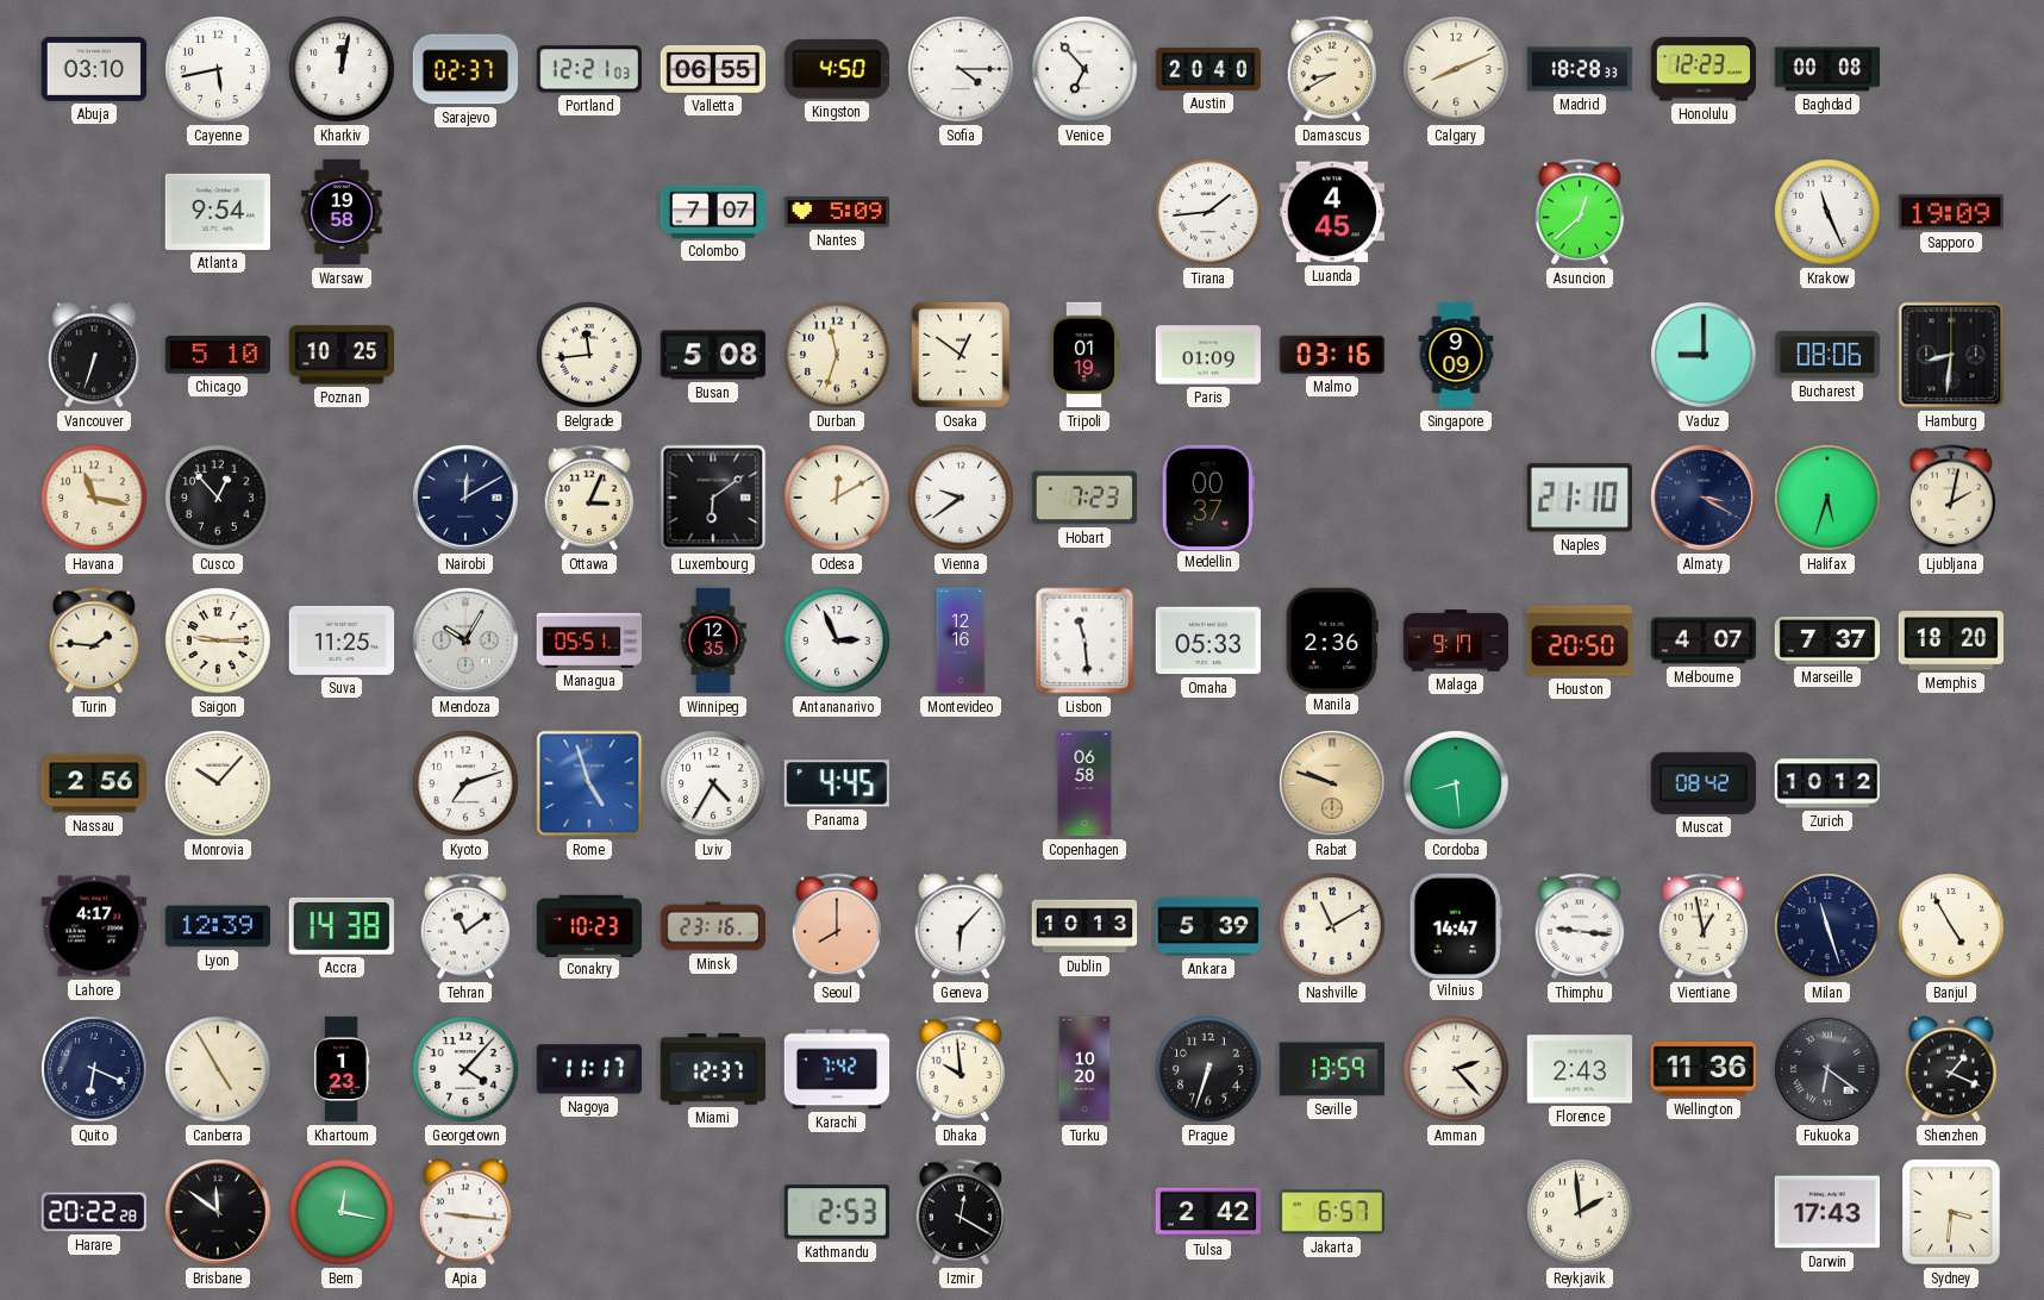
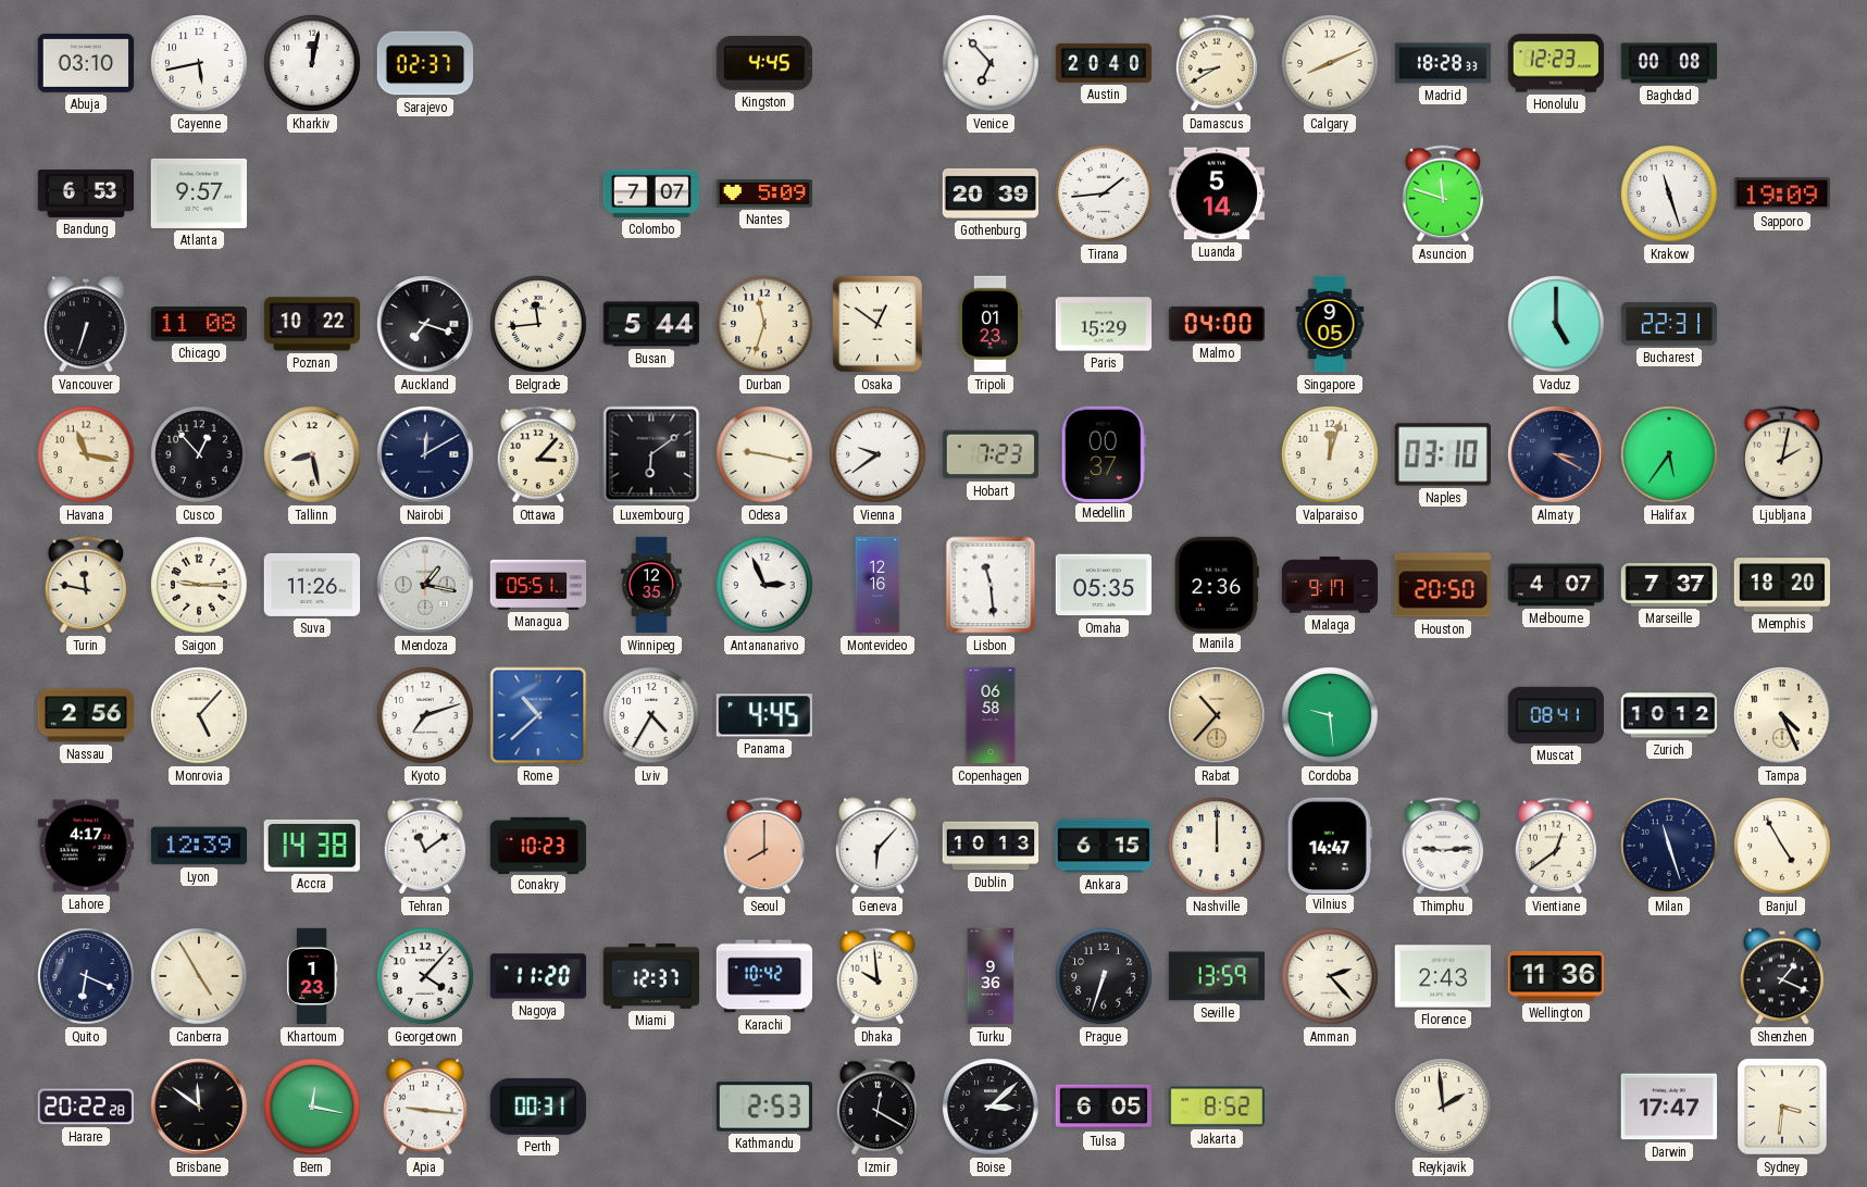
Portland: 12:21 -> none (588, 69)
Valletta: 06:55 -> none (713, 69)
Kingston: 4:50 -> 4:45 (764, 63)
Sofia: 4:15 -> none (961, 69)
Bandung: none -> 6:53 (86, 193)
Atlanta: 9:54 -> 9:57 (199, 193)
Warsaw: 19:58 -> none (342, 212)
Gothenburg: none -> 20:39 (989, 193)
Luanda: 4:45 -> 5:14 (1216, 193)
Asuncion: 12:38 -> 11:48 (1443, 193)
Krakow: 11:26 -> 11:27 (1669, 193)
Chicago: 5:10 -> 11:08 (199, 324)
Poznan: 10:25 -> 10:22 (311, 324)
Auckland: none -> 7:18 (425, 324)
Busan: 5:08 -> 5:44 (650, 324)
Tripoli: 01:19 -> 01:23 (989, 324)
Paris: 01:09 -> 15:29 (1104, 324)
Malmo: 03:16 -> 04:00 (1217, 324)
Singapore: 9:09 -> 9:05 (1330, 324)
Vaduz: 9:00 -> 5:00 (1556, 324)
Bucharest: 08:06 -> 22:31 (1669, 324)
Hamburg: 8:31 -> none (1951, 355)
Tallinn: none -> 8:28 (312, 454)
Ottawa: 3:04 -> 3:07 (538, 454)
Odesa: 12:10 -> 9:17 (764, 454)
Valparaiso: none -> 12:03 (1330, 454)
Naples: 21:10 -> 03:10 (1442, 454)
Halifax: 5:33 -> 5:36 (1669, 454)
Turin: 1:46 -> 11:47 (86, 585)
Suva: 11:25 -> 11:26 (312, 585)
Mendoza: 10:05 -> 1:17 (425, 585)
Omaha: 05:33 -> 05:35 (1104, 585)
Monrovia: 10:07 -> 5:07 (199, 715)
Rome: 4:57 -> 10:38 (538, 715)
Rabat: 9:48 -> 10:37 (1217, 715)
Cordoba: 8:29 -> 9:29 (1330, 715)
Muscat: 08:42 -> 08:41 (1556, 715)
Tampa: none -> 4:26 (1782, 715)
Minsk: 23:16 -> none (713, 926)
Ankara: 5:39 -> 6:15 (1103, 846)
Nashville: 11:10 -> 12:00 (1217, 846)
Thimphu: 9:16 -> 9:14 (1443, 846)
Vientiane: 12:58 -> 12:39 (1556, 846)
Nagoya: 11:17 -> 11:20 (538, 976)
Karachi: 7:42 -> 10:42 (764, 976)
Turku: 10:20 -> 9:36 (991, 976)
Fukuoka: 6:21 -> none (1827, 1069)
Perth: none -> 00:31 (538, 1107)
Boise: none -> 3:08 (991, 1107)
Tulsa: 2:42 -> 6:05 (1104, 1107)
Jakarta: 6:57 -> 8:52 (1217, 1107)
Darwin: 17:43 -> 17:47 (1668, 1107)
